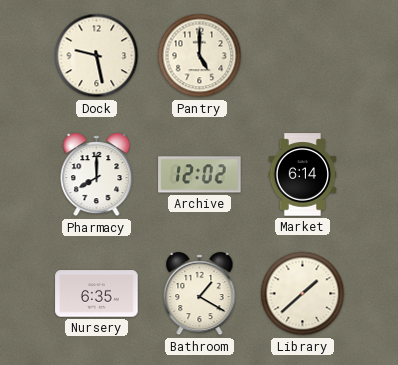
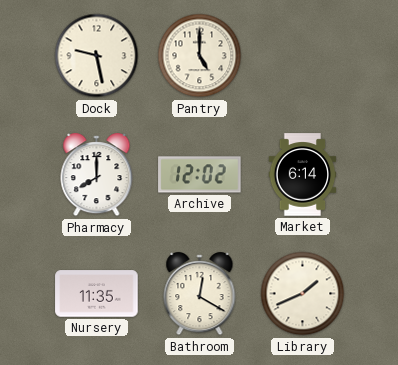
Nursery: 6:35 -> 11:35 (97, 294)
Bathroom: 1:20 -> 12:20 (200, 294)
Library: 1:38 -> 1:41 (303, 294)
